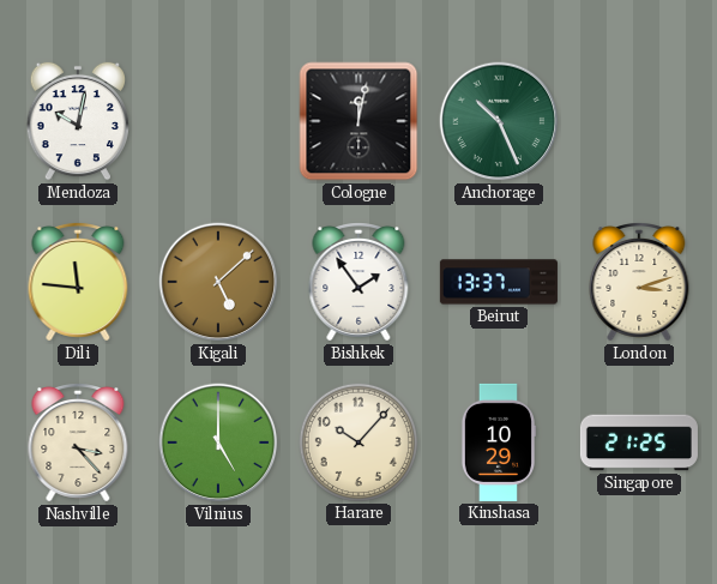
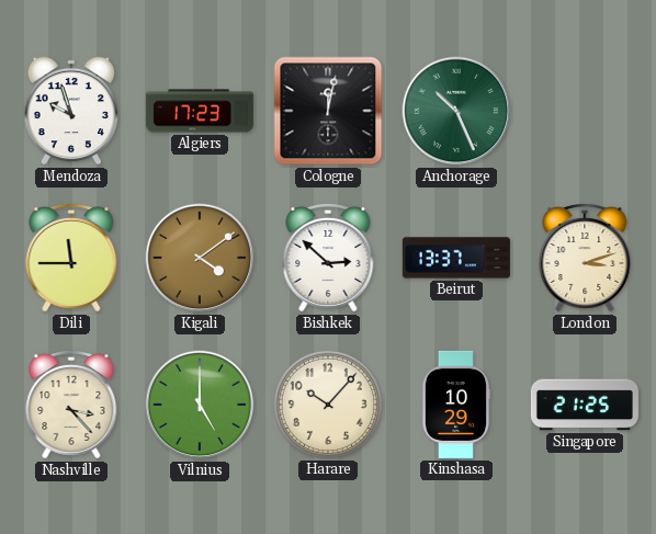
Mendoza: 10:02 -> 9:57 (70, 111)
Algiers: none -> 17:23 (200, 111)
Dili: 11:46 -> 11:45 (71, 259)
Kigali: 5:08 -> 4:09 (200, 258)
Bishkek: 1:54 -> 2:52 (328, 259)
